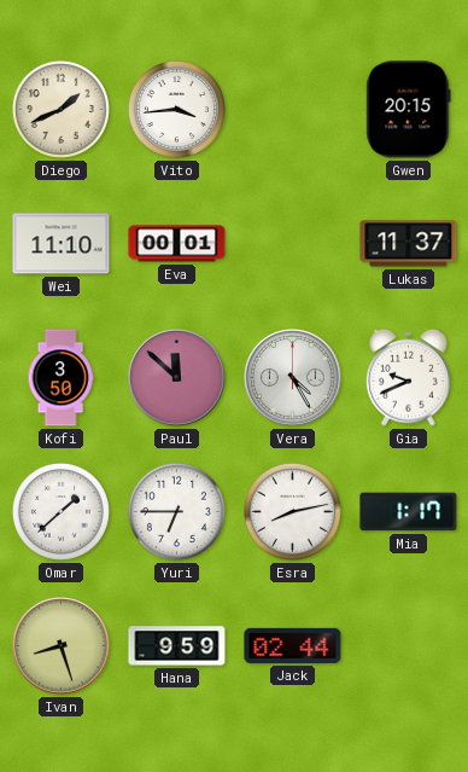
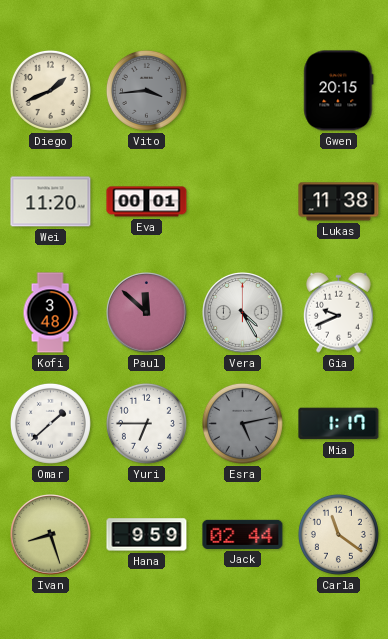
Vito dial: white -> grey (146, 90)
Wei: 11:10 -> 11:20 (51, 202)
Lukas: 11:37 -> 11:38 (339, 202)
Kofi: 3:50 -> 3:48 (50, 313)
Esra: 8:13 -> 5:13 (242, 423)
Esra dial: white -> grey (242, 423)
Carla: none -> 11:21 (338, 534)
